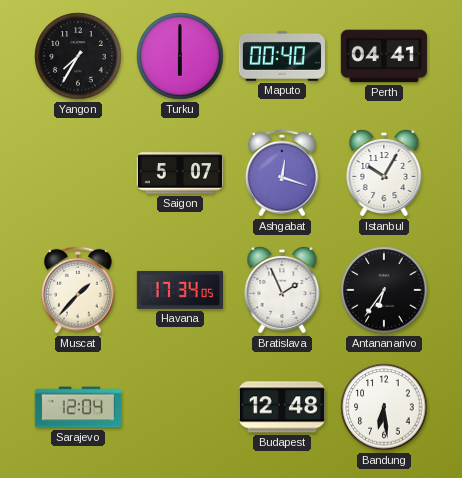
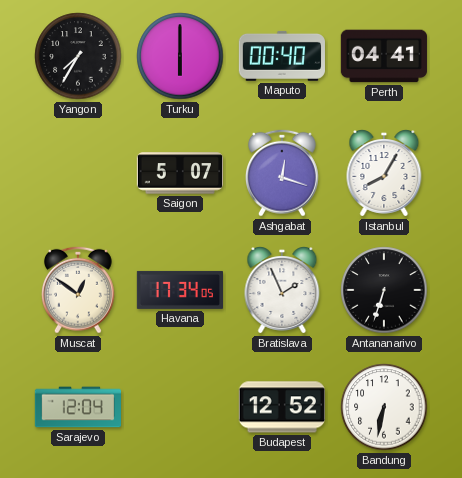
Istanbul: 10:05 -> 8:05 (384, 173)
Muscat: 1:37 -> 12:51 (78, 290)
Antananarivo: 6:36 -> 6:33 (384, 290)
Budapest: 12:48 -> 12:52 (282, 407)
Bandung: 6:29 -> 6:32 (384, 407)
